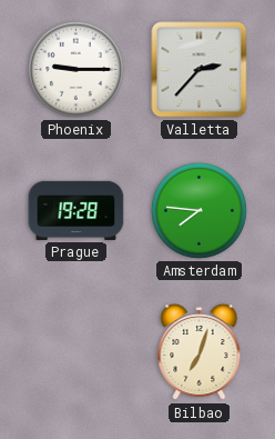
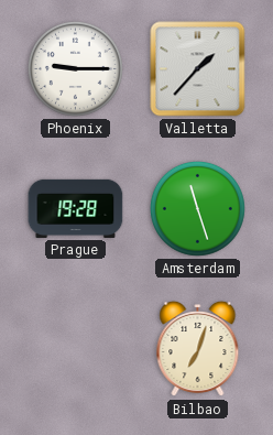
Valletta: 2:37 -> 1:37 (198, 69)
Amsterdam: 7:46 -> 11:27 (197, 208)
